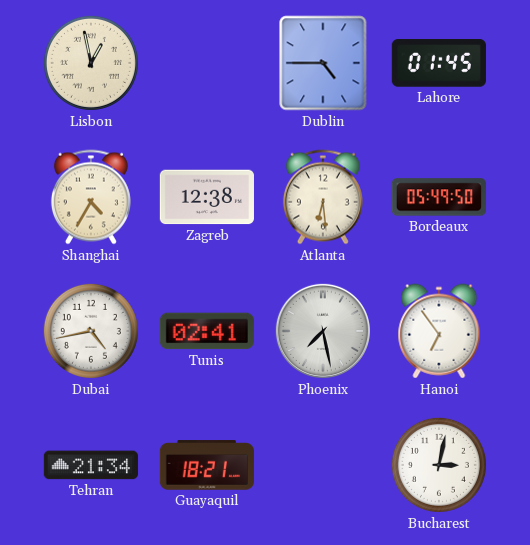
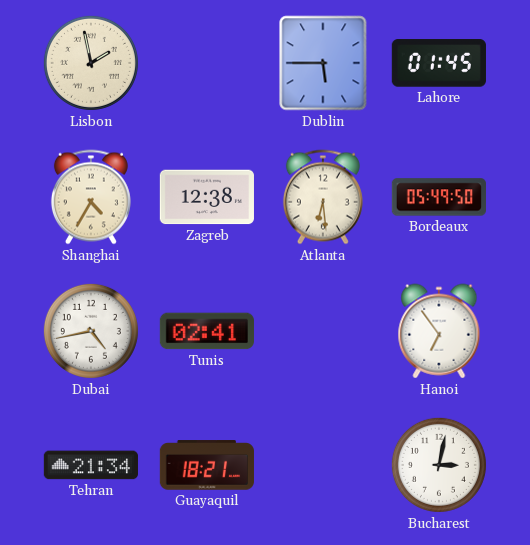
Lisbon: 12:58 -> 1:58 (91, 63)
Dublin: 4:45 -> 5:45 (323, 63)
Phoenix: 7:28 -> none (323, 331)
